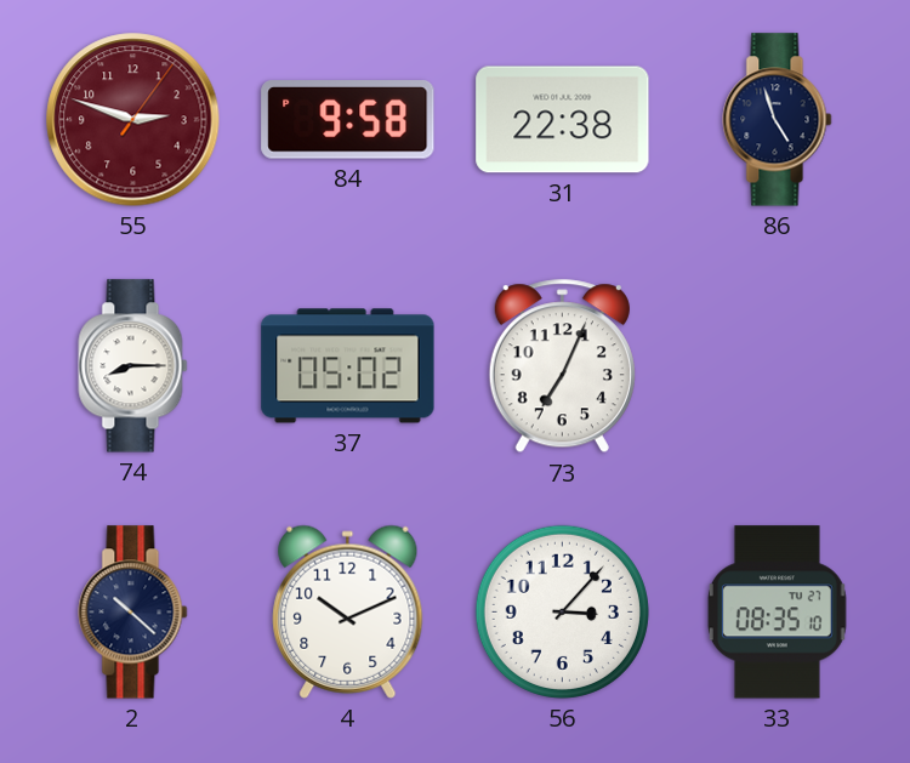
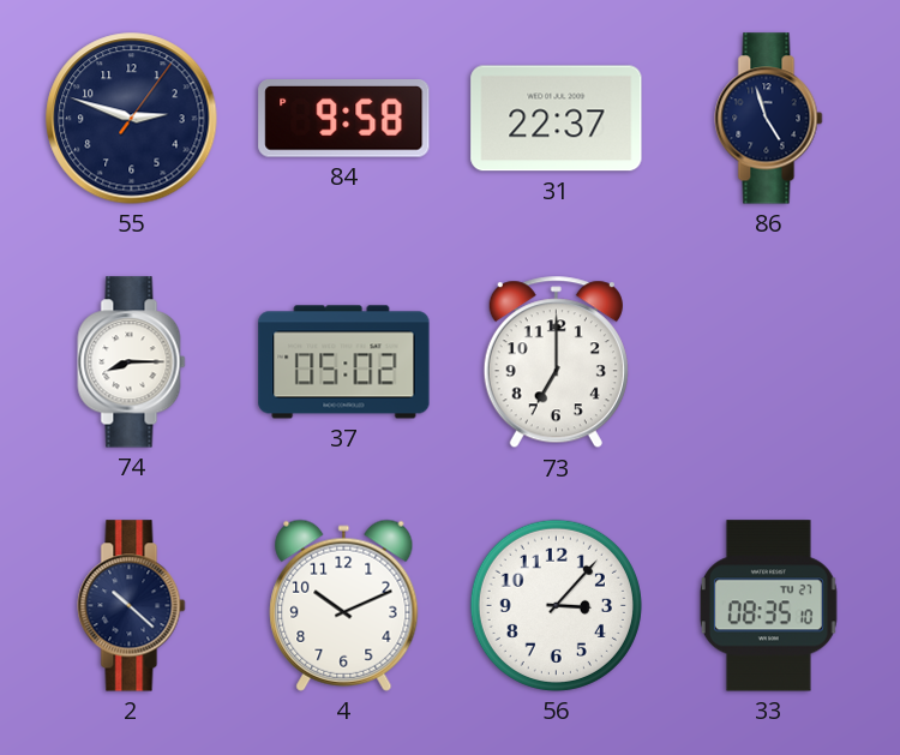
55 dial: burgundy -> navy (132, 119)
31: 22:38 -> 22:37 (557, 119)
73: 7:04 -> 7:00 (556, 362)
